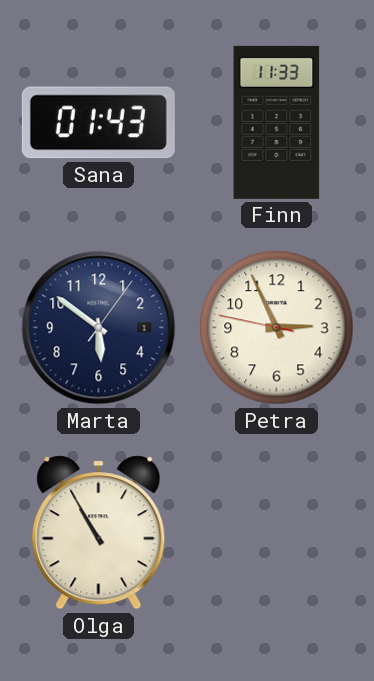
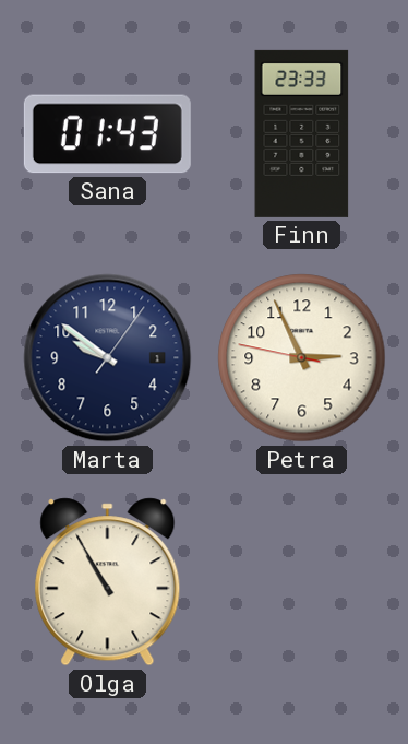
Finn: 11:33 -> 23:33 (302, 133)
Marta: 5:51 -> 9:51 (108, 358)
